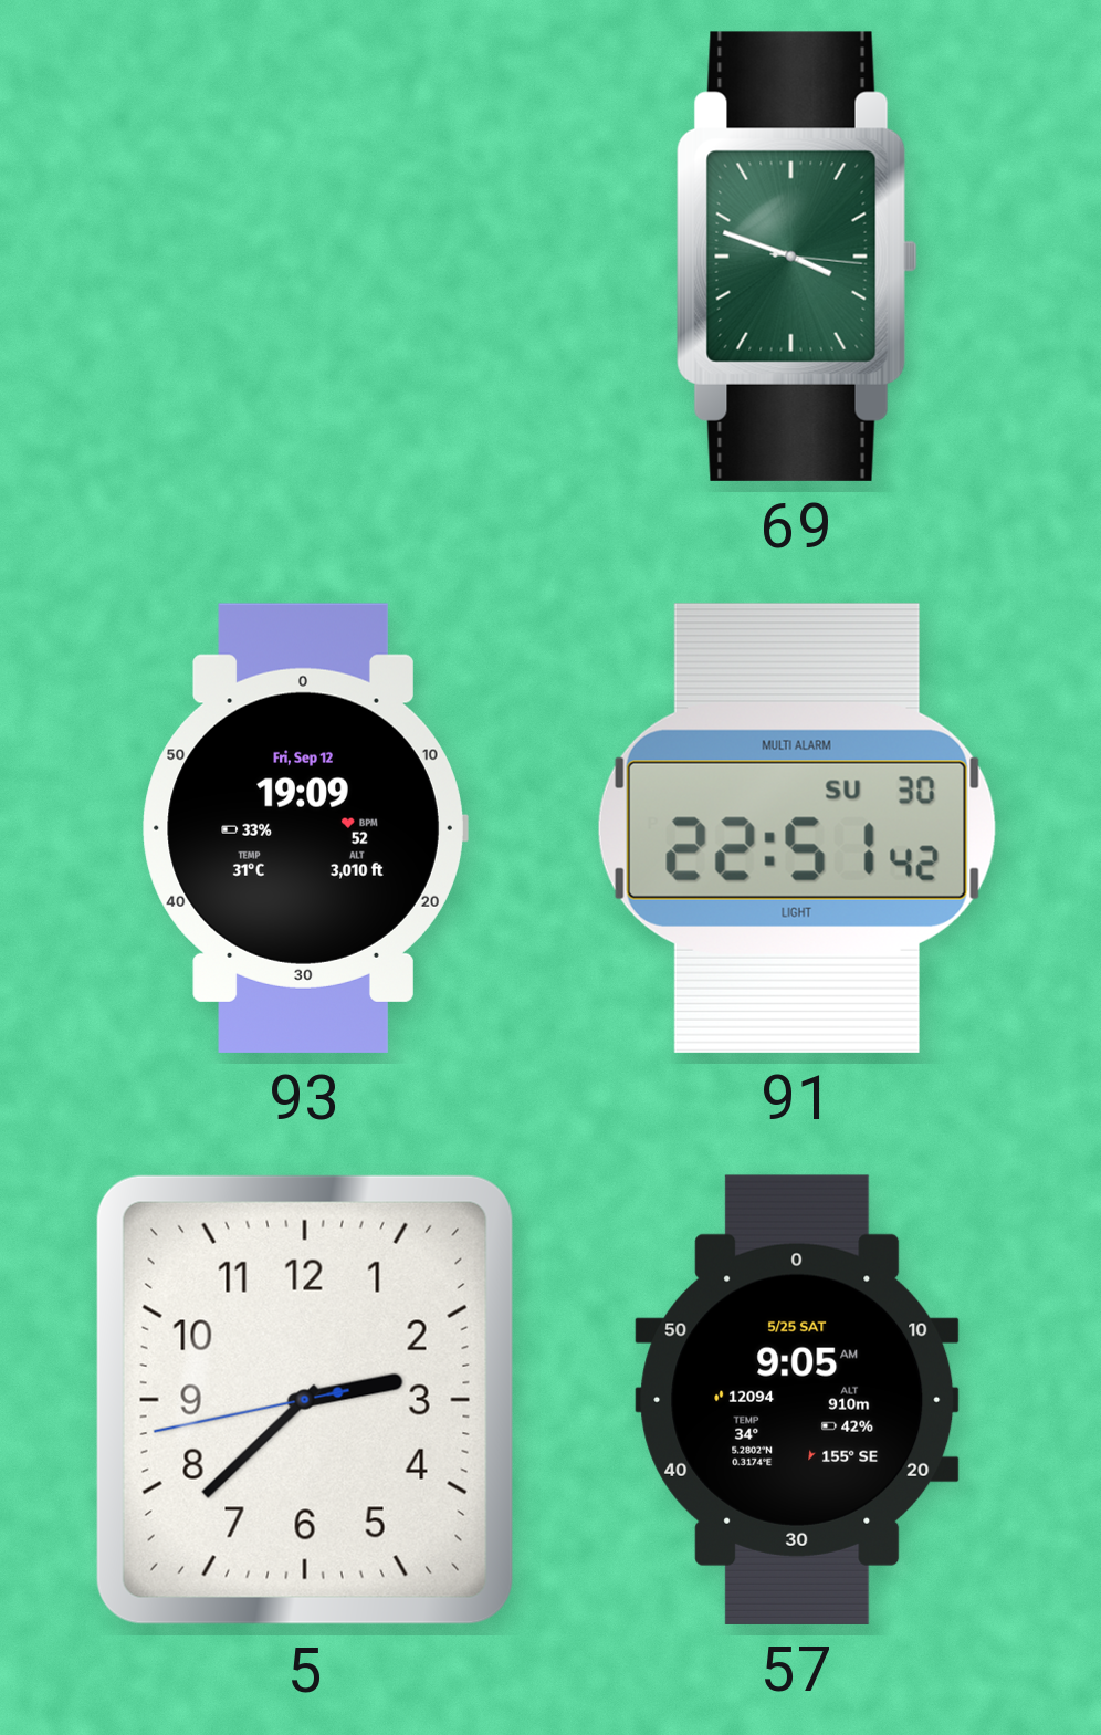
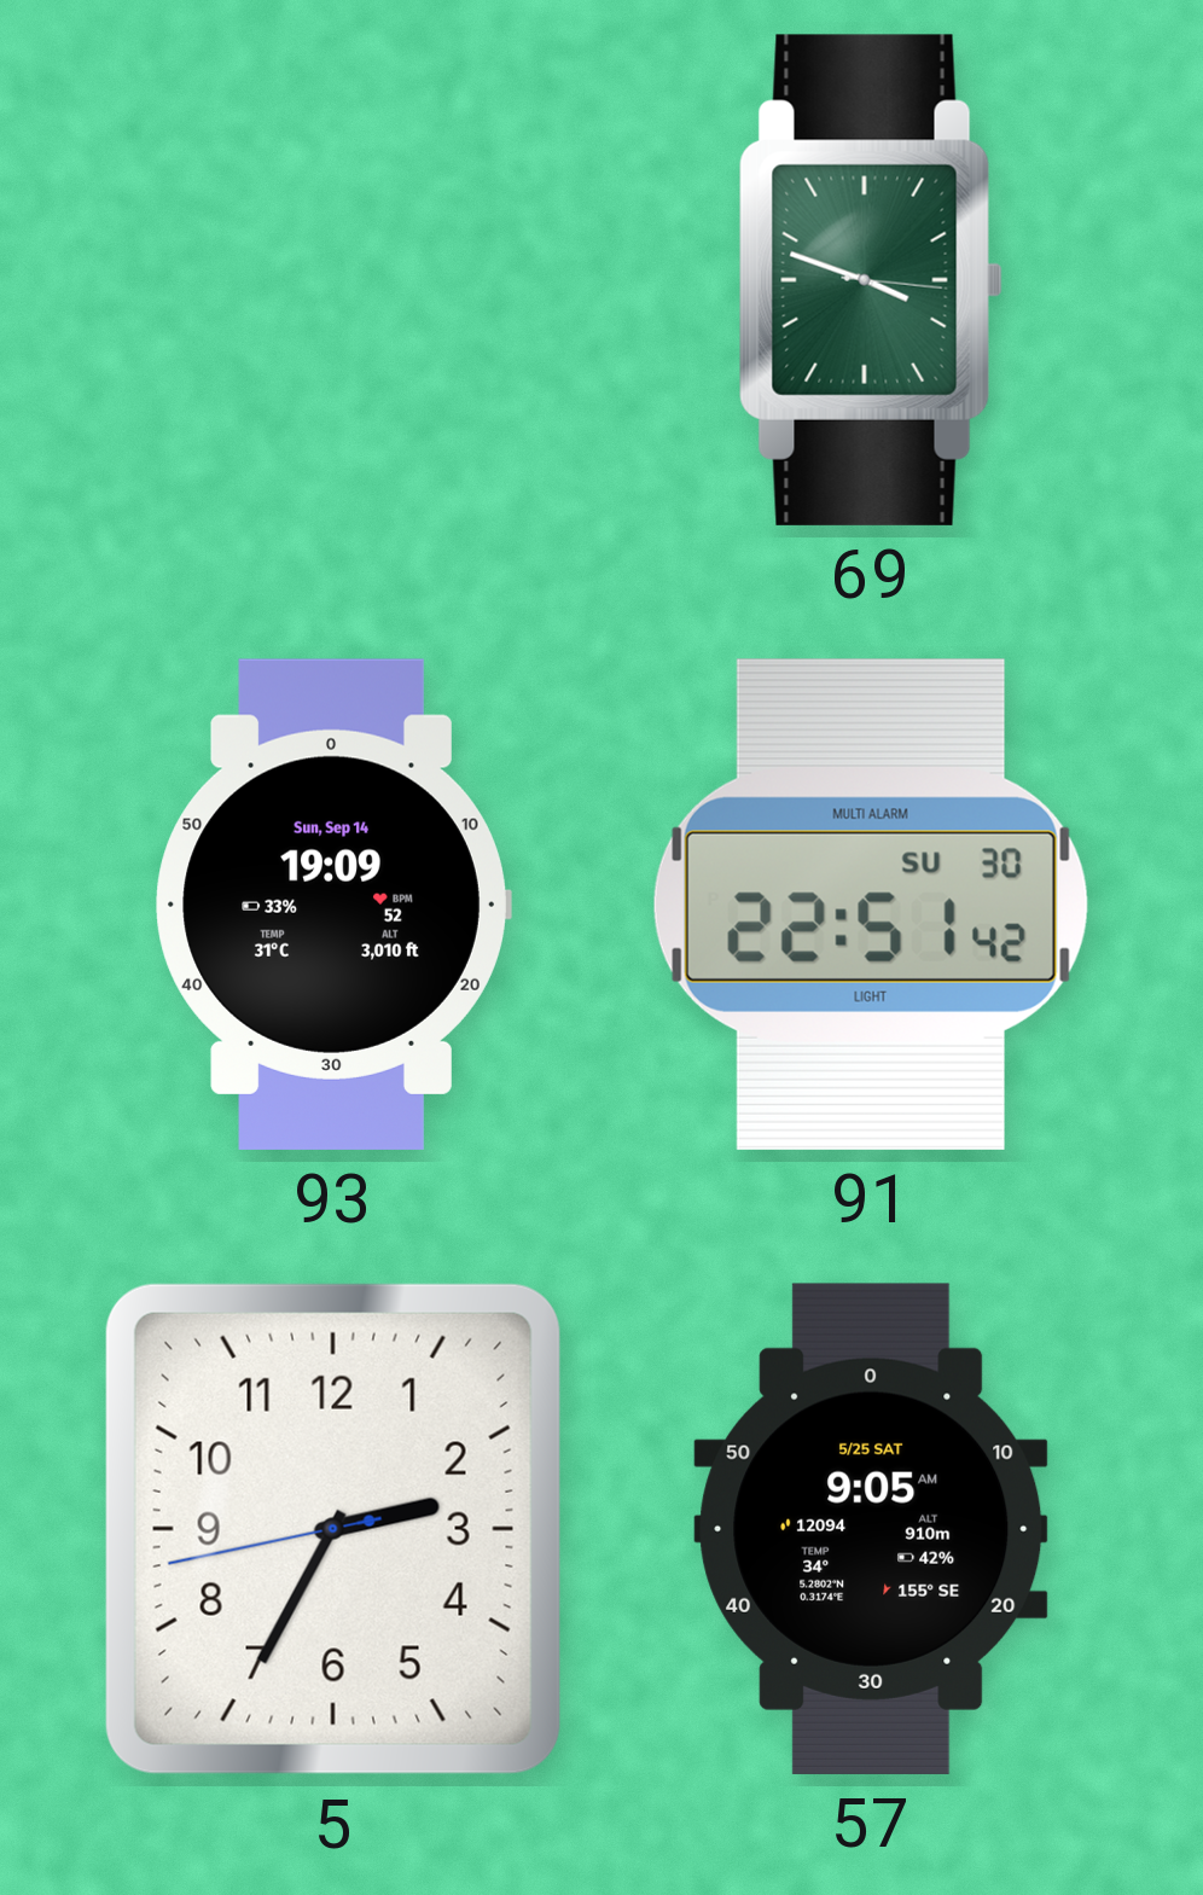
93 date: Fri, Sep 12 -> Sun, Sep 14 (333, 905)
5: 2:37 -> 2:34 (333, 1529)
